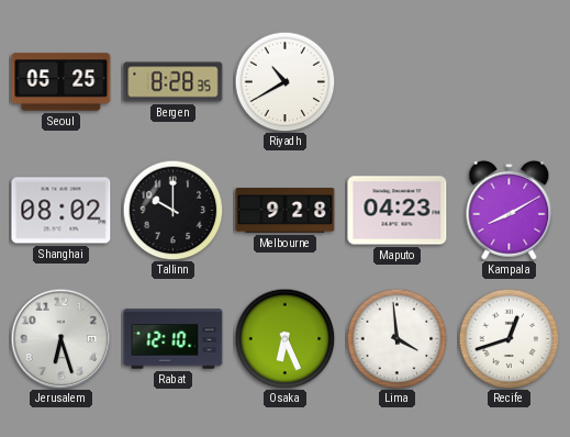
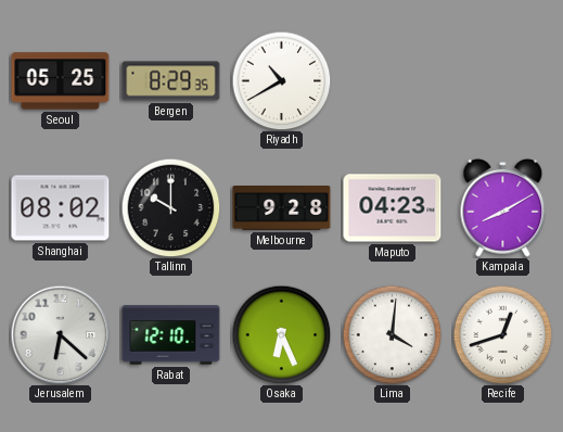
Bergen: 8:28 -> 8:29 (171, 81)
Jerusalem: 6:27 -> 6:22 (60, 334)
Lima: 3:59 -> 4:01 (392, 334)
